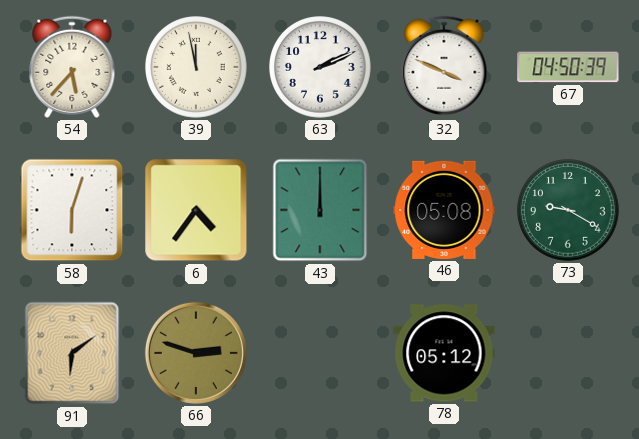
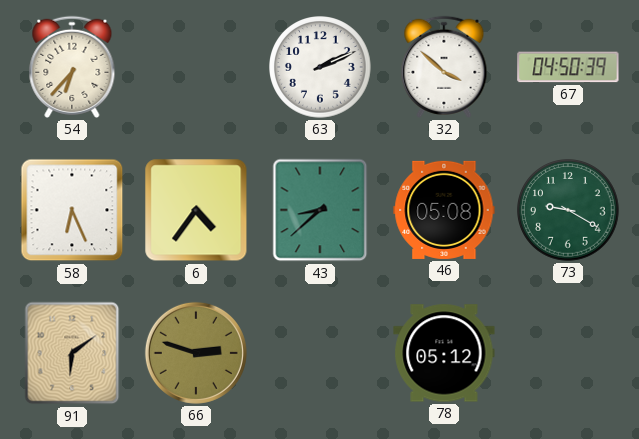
54: 5:37 -> 6:37 (72, 67)
39: 11:58 -> none (197, 68)
32: 3:49 -> 3:52 (444, 67)
58: 6:03 -> 6:26 (72, 210)
43: 12:00 -> 8:38 (320, 210)
